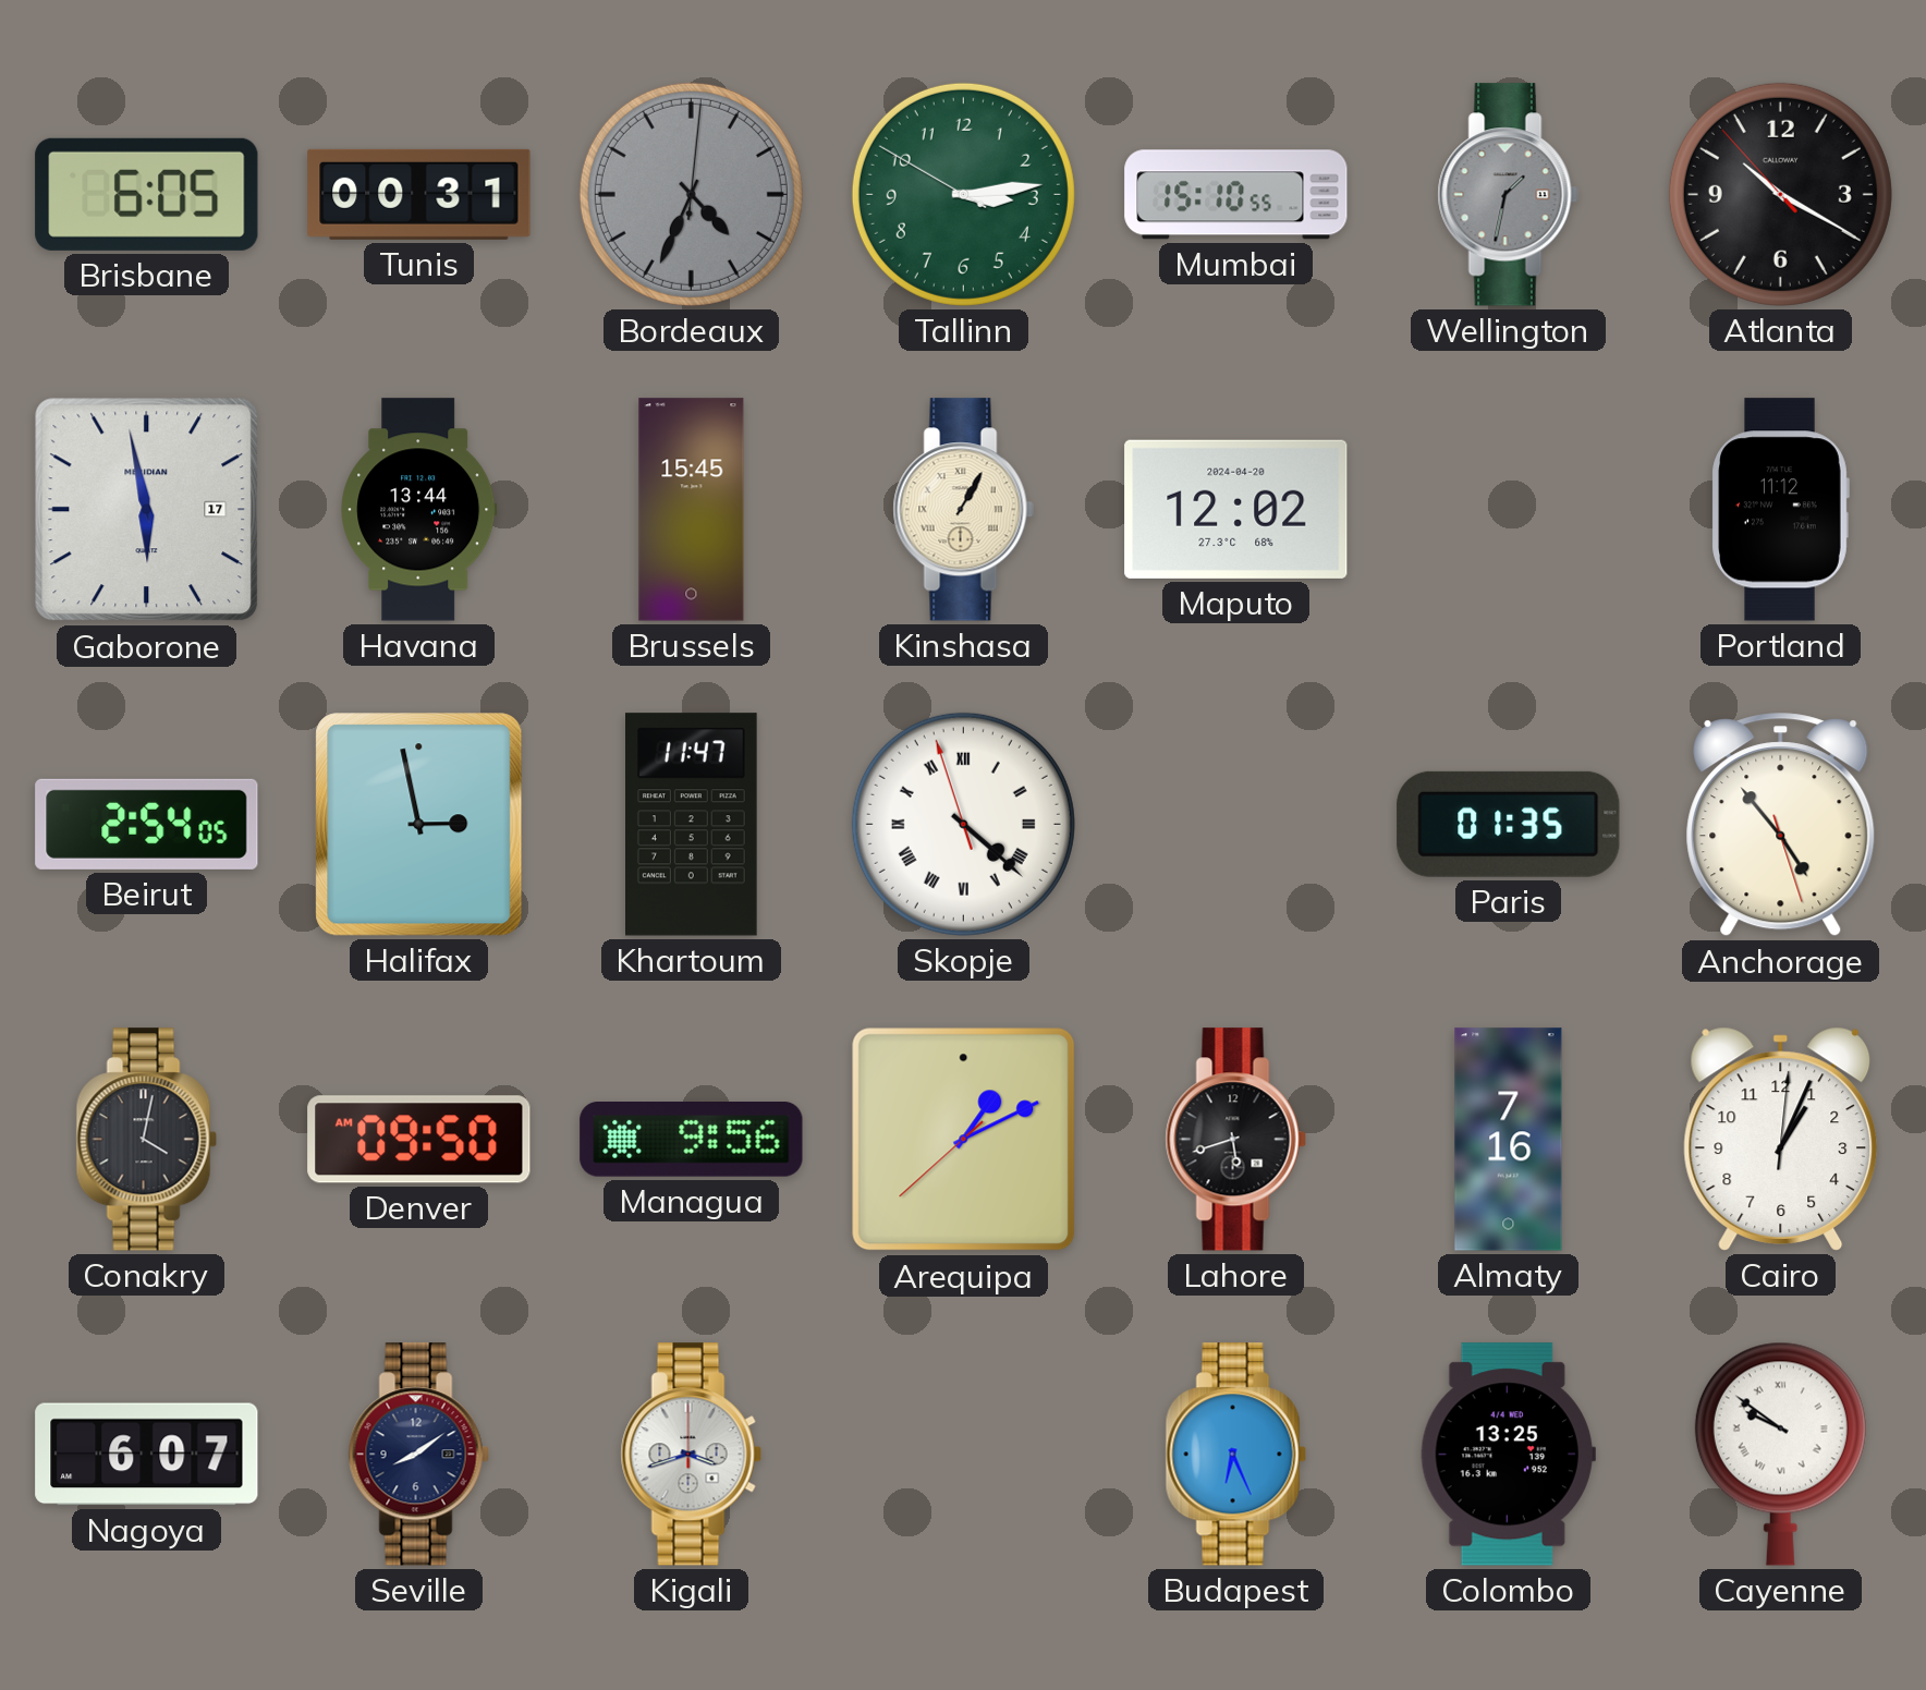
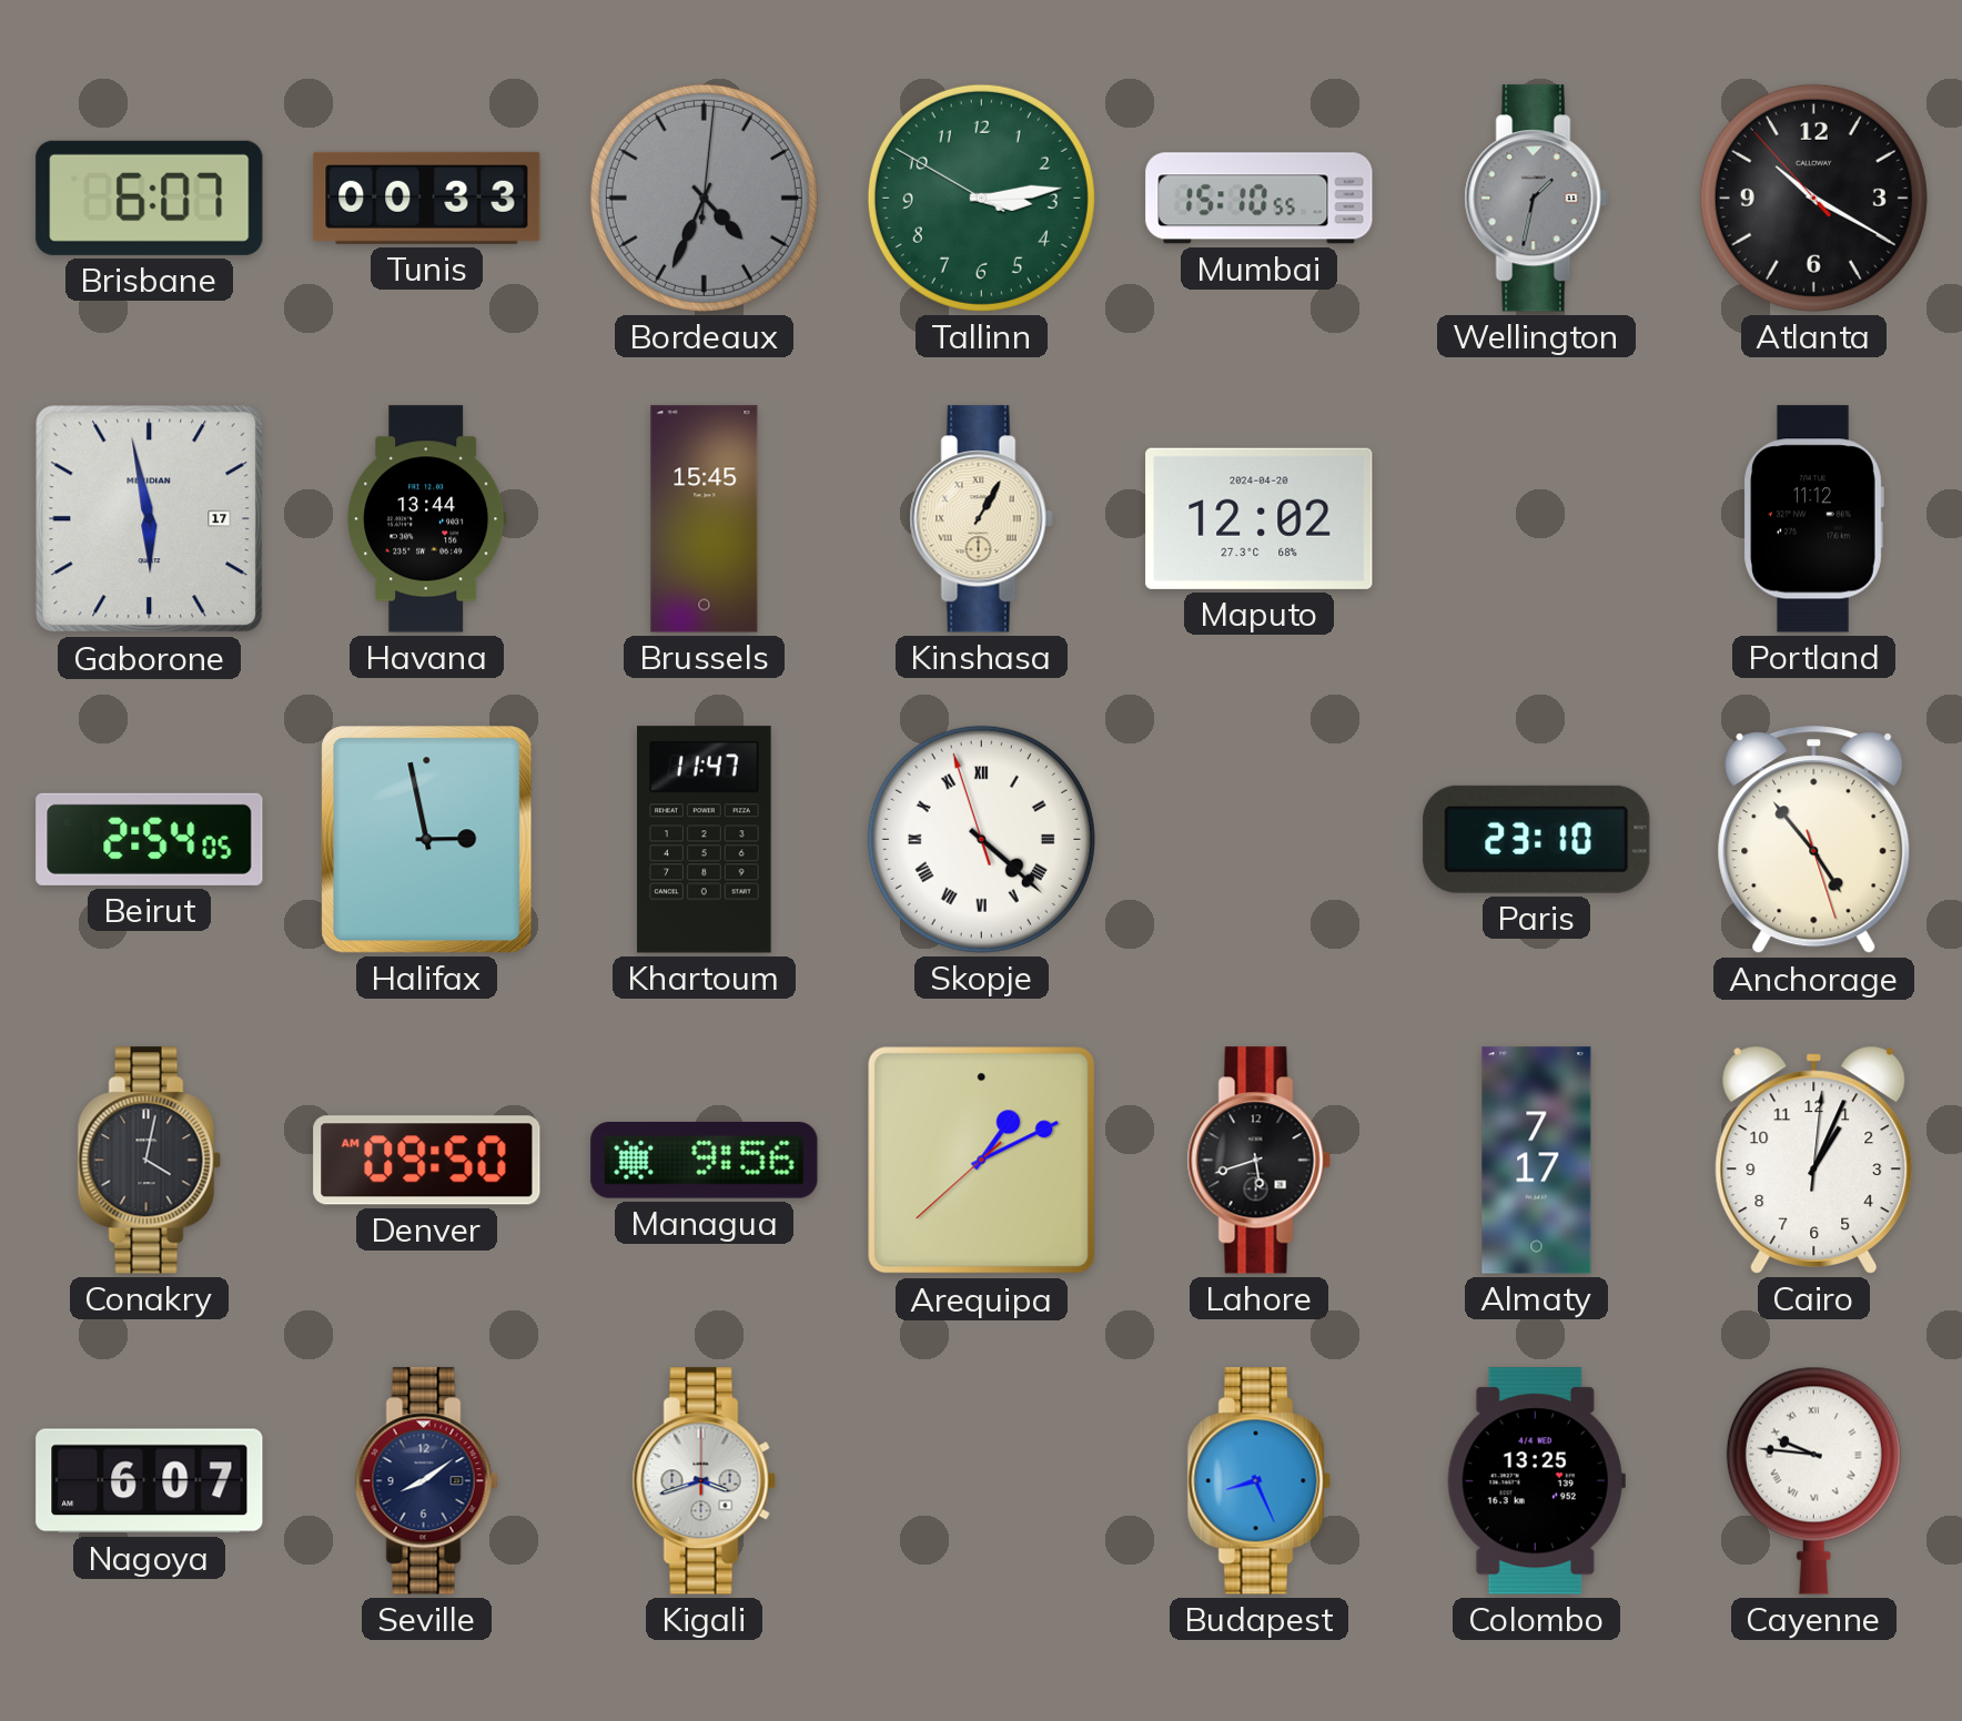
Brisbane: 6:05 -> 6:07 (150, 198)
Tunis: 00:31 -> 00:33 (427, 198)
Paris: 01:35 -> 23:10 (1537, 839)
Almaty: 7:16 -> 7:17 (1537, 1161)
Budapest: 6:26 -> 8:26 (1258, 1481)
Cayenne: 9:51 -> 9:46 (1813, 1480)
